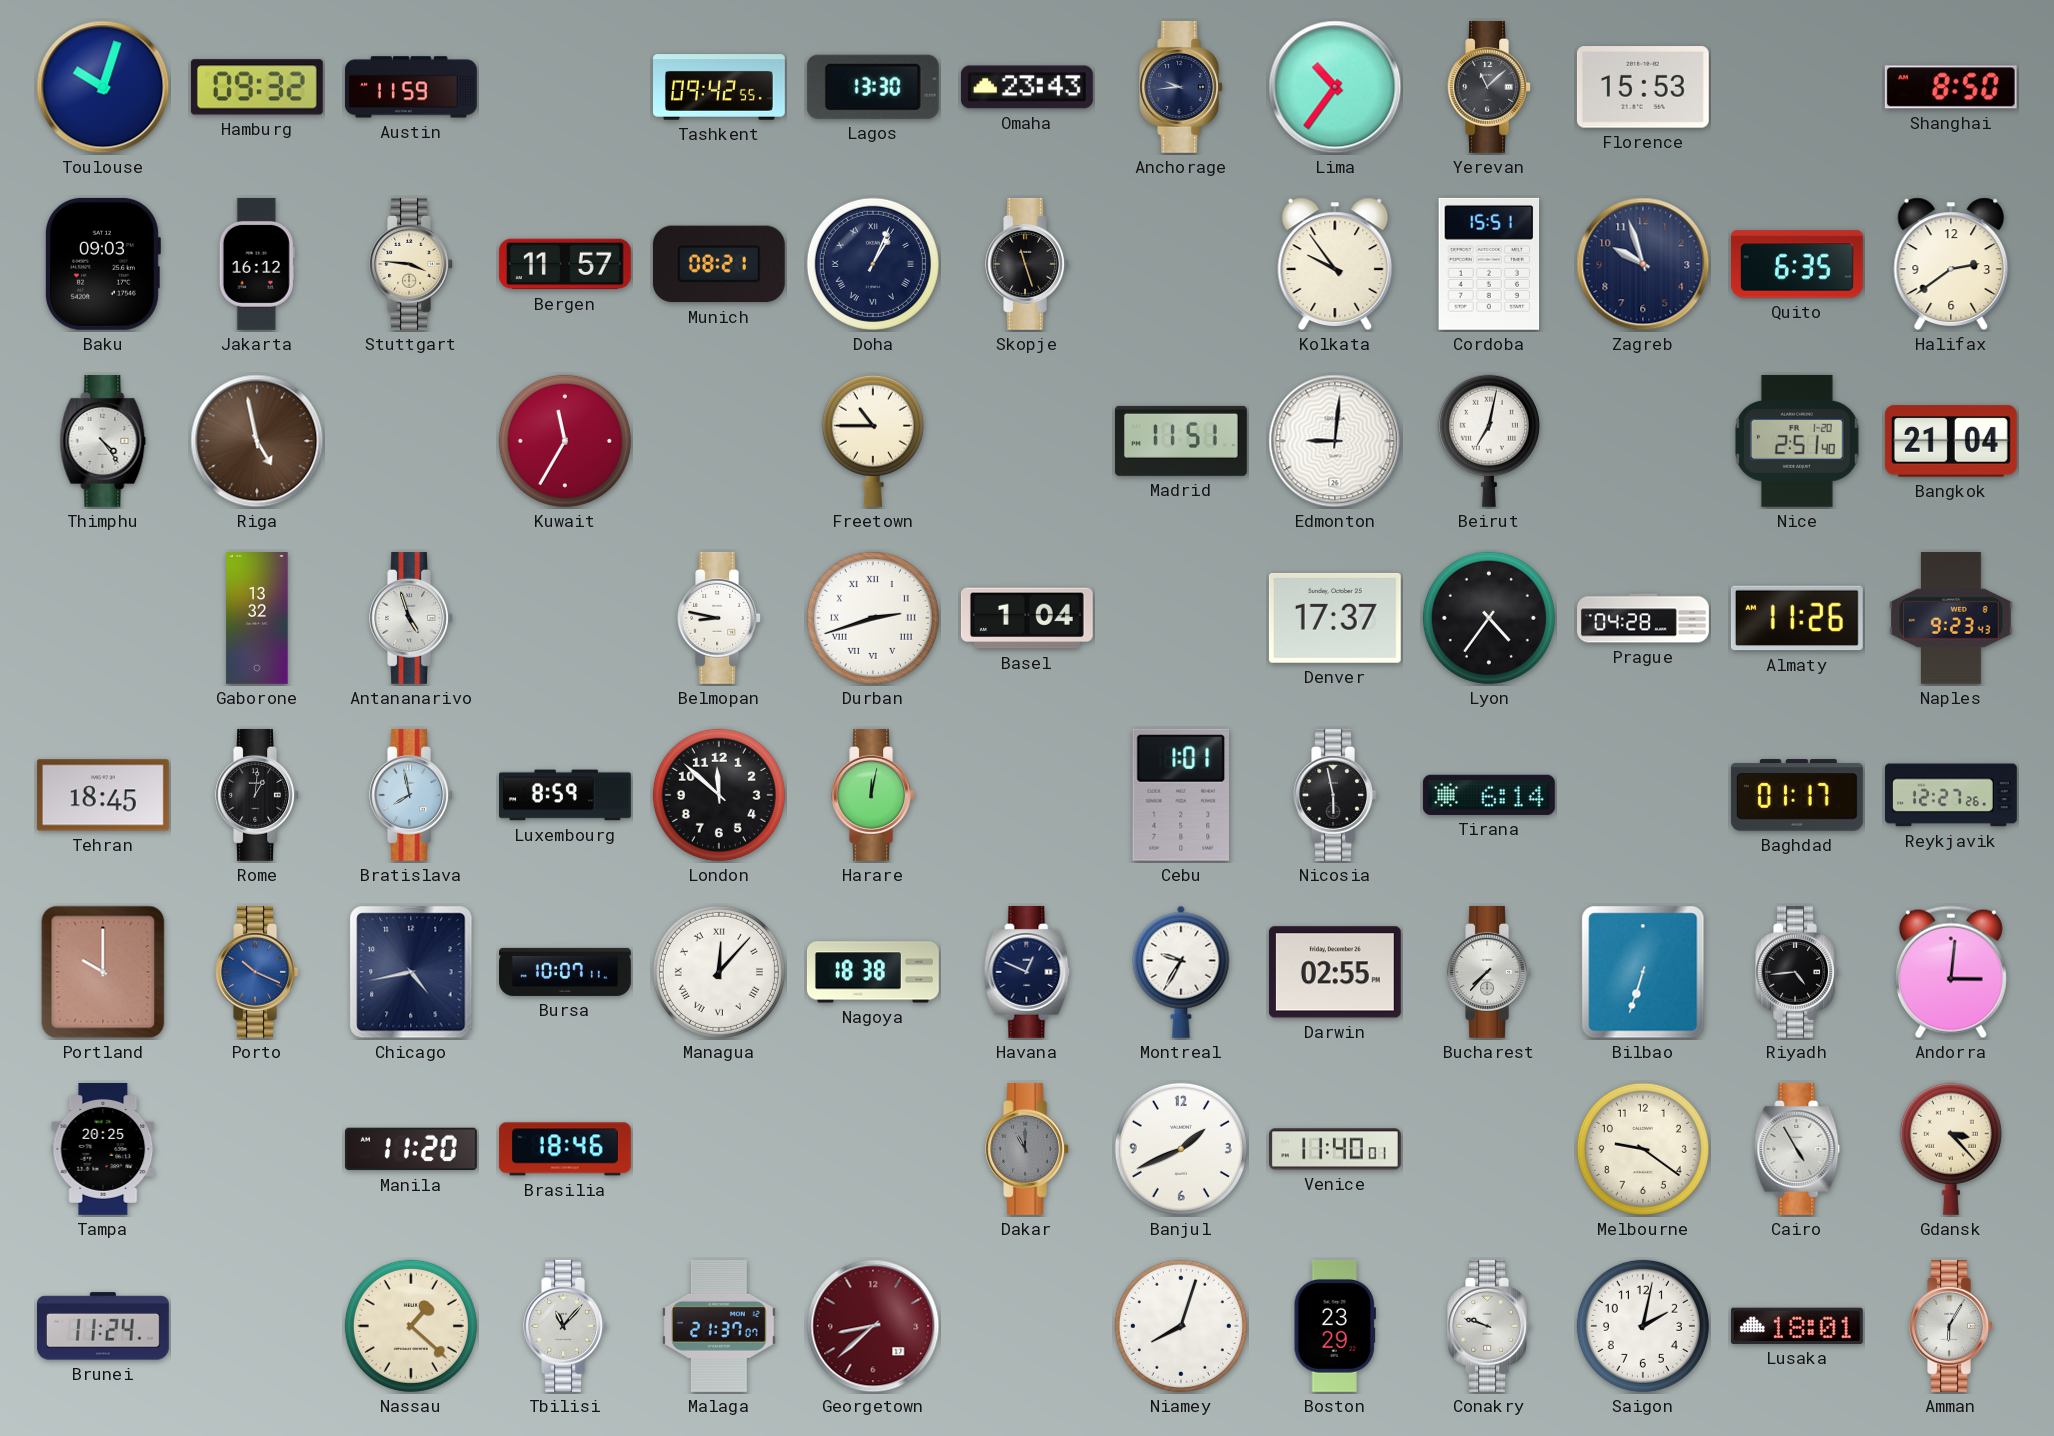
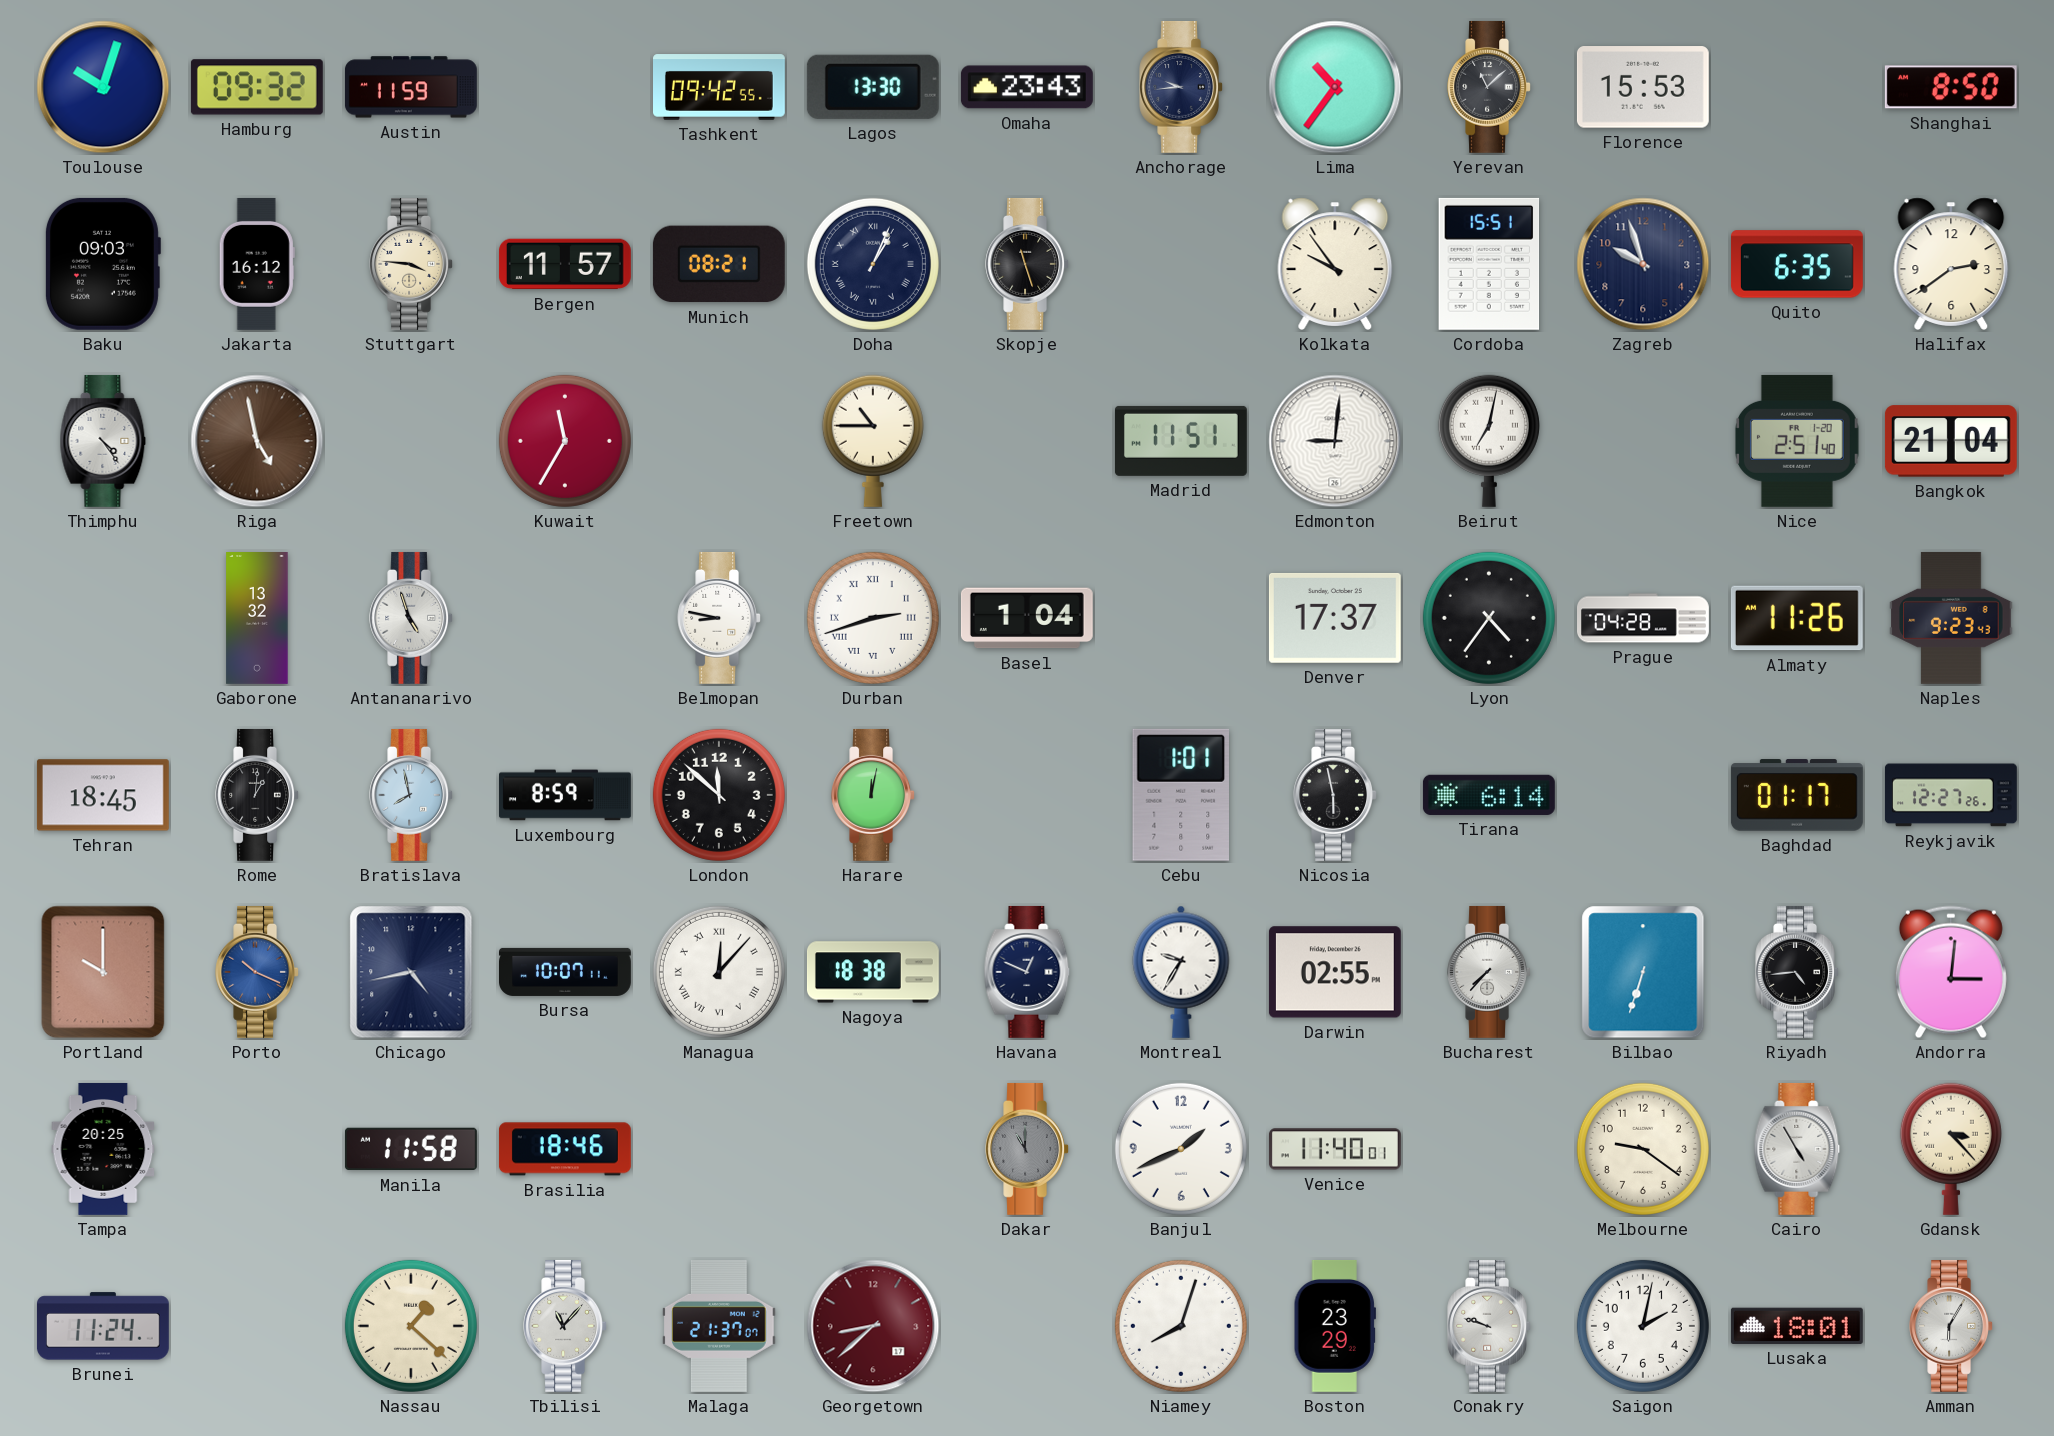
Manila: 11:20 -> 11:58 (411, 1149)
